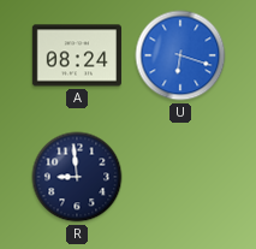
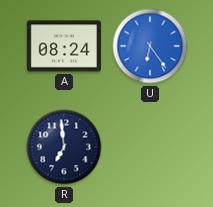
U: 6:18 -> 6:24 (150, 46)
R: 8:59 -> 6:59 (64, 147)
